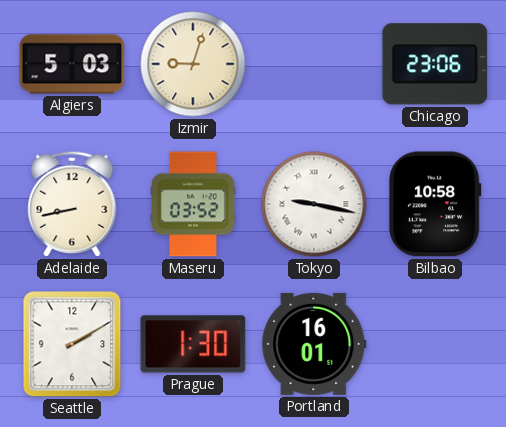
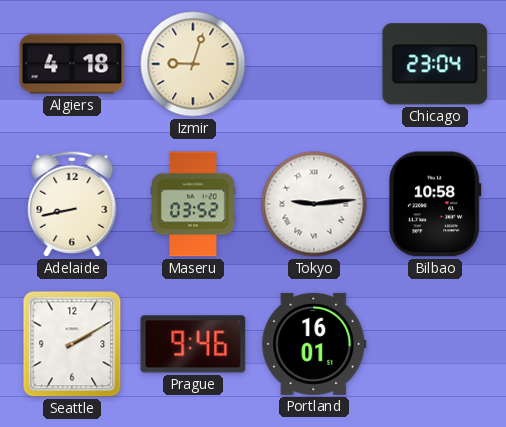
Algiers: 5:03 -> 4:18 (72, 64)
Chicago: 23:06 -> 23:04 (435, 64)
Tokyo: 9:17 -> 9:14 (314, 204)
Prague: 1:30 -> 9:46 (193, 344)
